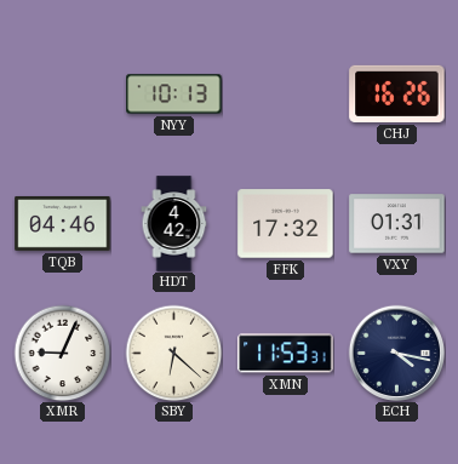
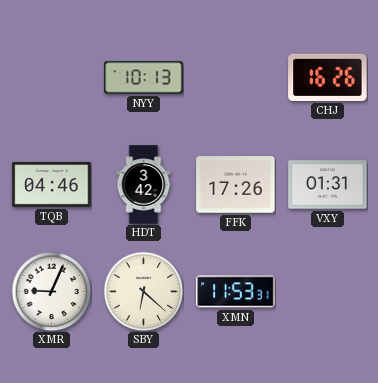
HDT: 4:42 -> 3:42 (144, 185)
FFK: 17:32 -> 17:26 (236, 185)
ECH: 4:17 -> none (396, 353)
